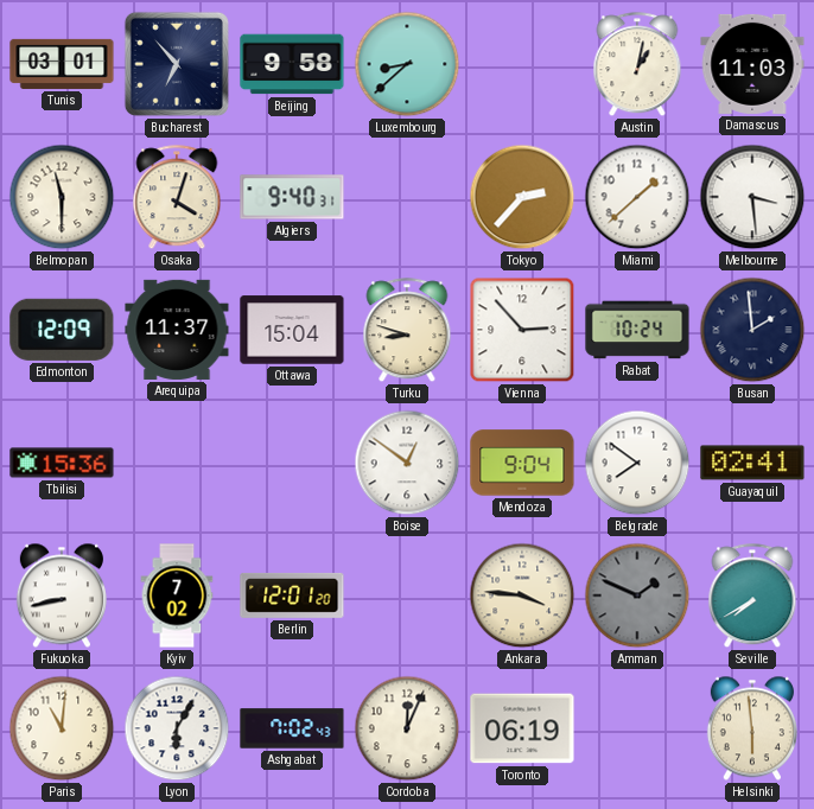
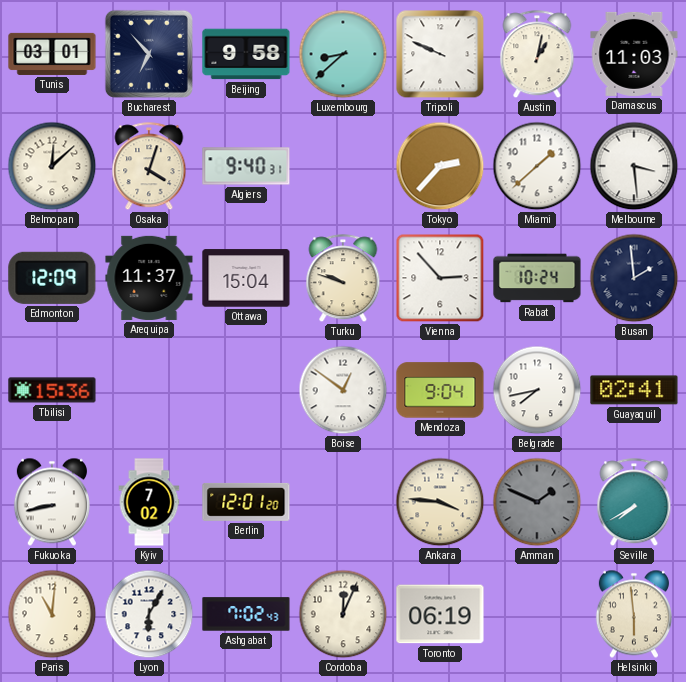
Tripoli: none -> 9:49 (440, 54)
Belmopan: 11:30 -> 12:08 (52, 166)
Turku: 8:48 -> 9:48 (343, 279)
Belgrade: 7:51 -> 7:43 (537, 390)
